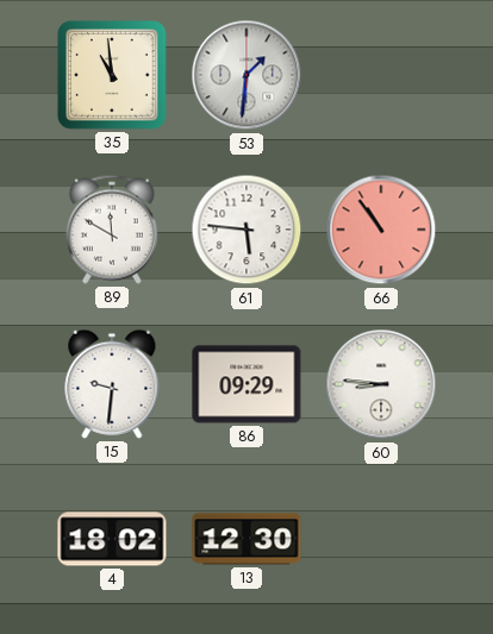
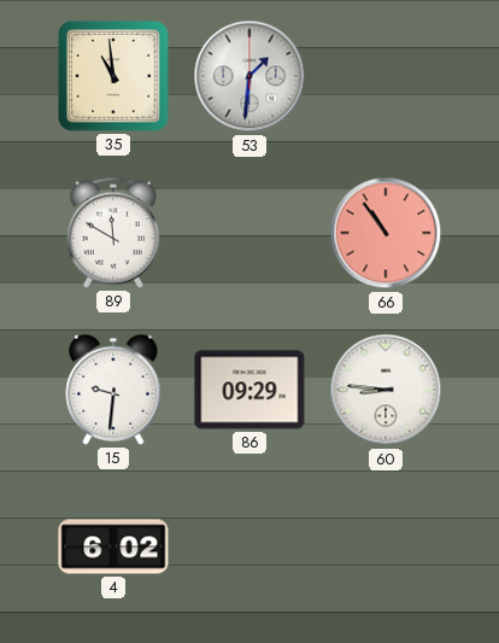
61: 5:46 -> none (246, 230)
4: 18:02 -> 6:02 (113, 546)
13: 12:30 -> none (246, 539)
